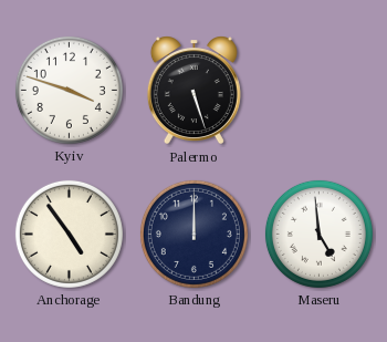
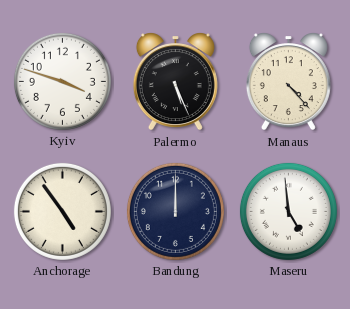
Palermo: 5:27 -> 5:26 (175, 82)
Manaus: none -> 4:23 (288, 82)
